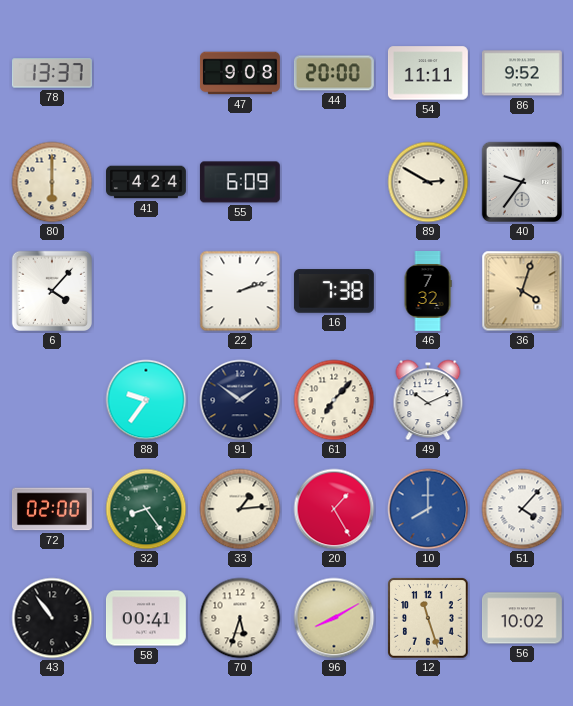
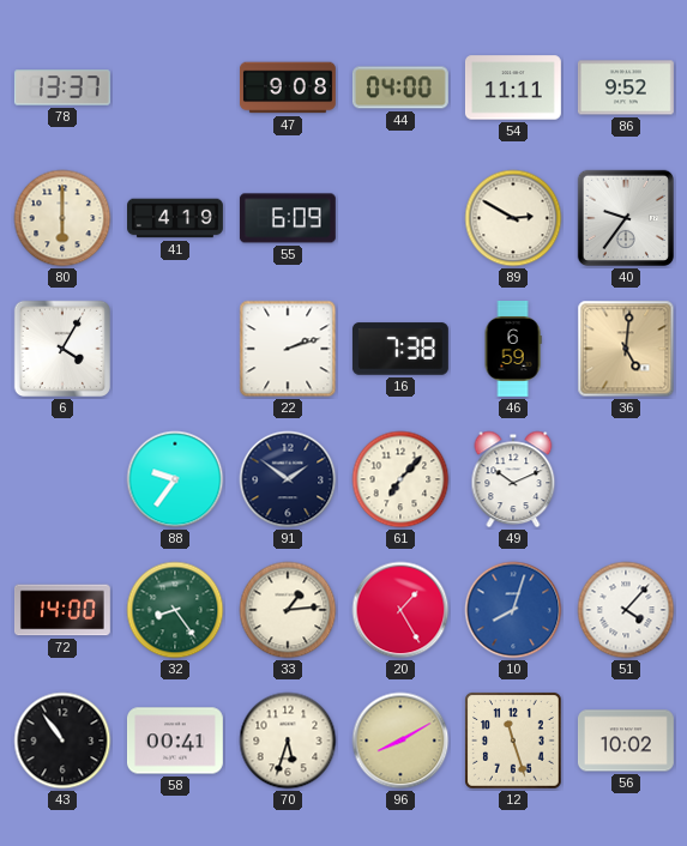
44: 20:00 -> 04:00 (400, 87)
41: 4:24 -> 4:19 (176, 218)
6: 4:07 -> 4:05 (62, 349)
46: 7:32 -> 6:59 (513, 350)
36: 4:03 -> 5:01 (626, 349)
72: 02:00 -> 14:00 (62, 610)
10: 8:00 -> 8:03 (513, 610)
